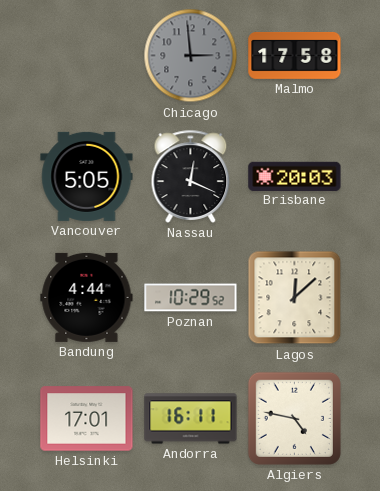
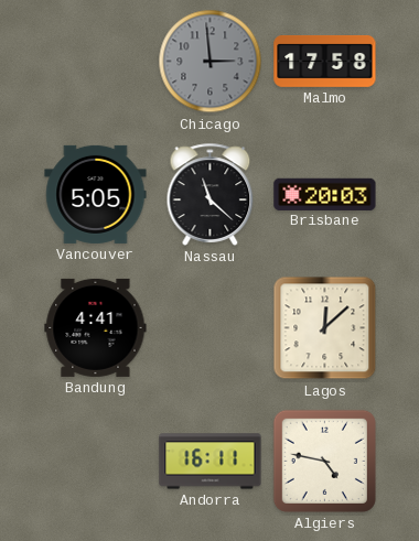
Nassau: 12:19 -> 11:22 (211, 194)
Bandung: 4:44 -> 4:41 (96, 327)
Poznan: 10:29 -> none (191, 298)
Helsinki: 17:01 -> none (87, 419)
